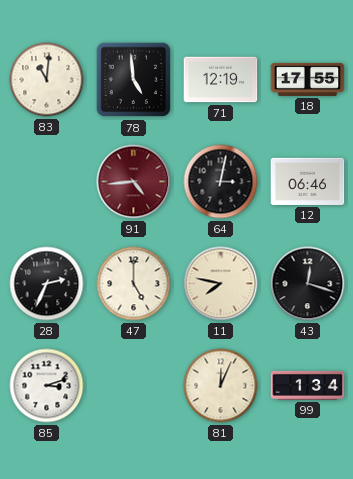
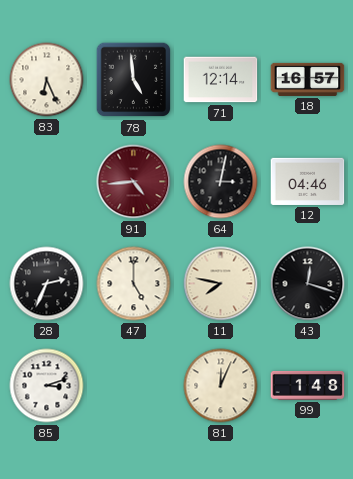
83: 11:01 -> 6:26 (47, 80)
71: 12:19 -> 12:14 (221, 80)
18: 17:55 -> 16:57 (308, 79)
12: 06:46 -> 04:46 (308, 181)
99: 1:34 -> 1:48 (308, 385)
